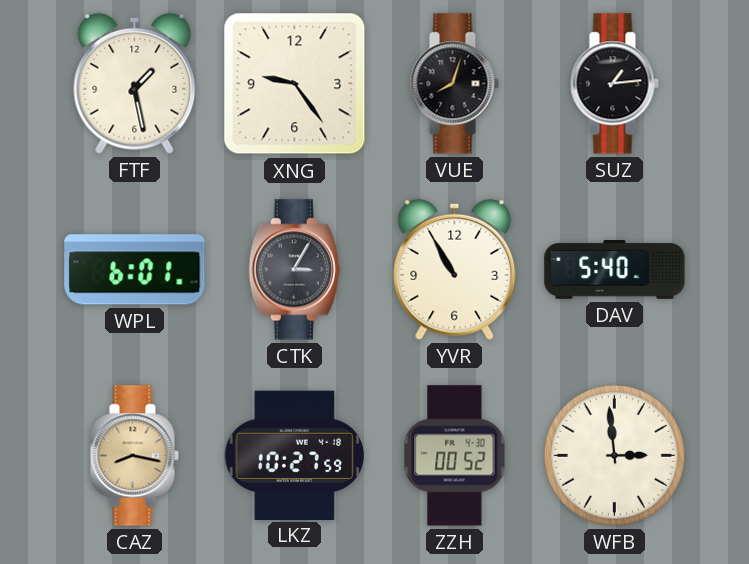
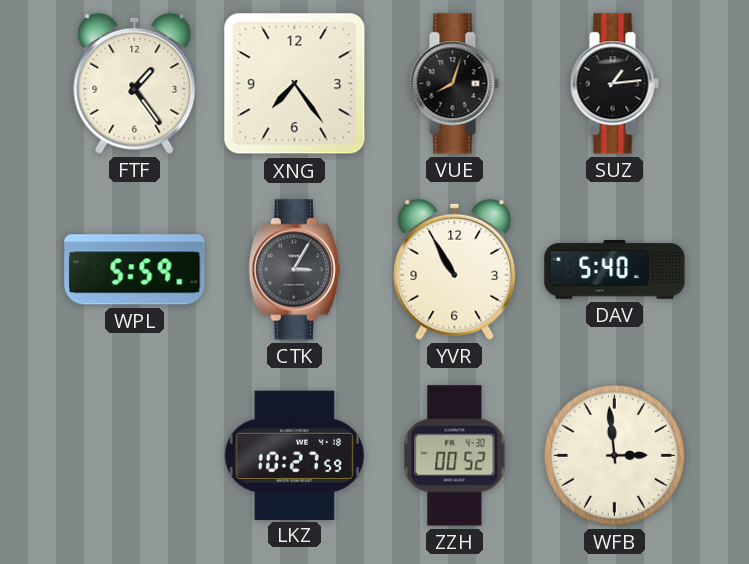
FTF: 1:28 -> 1:24 (135, 83)
XNG: 9:24 -> 7:24 (295, 84)
WPL: 6:01 -> 5:59 (135, 270)
CAZ: 8:17 -> none (134, 456)
